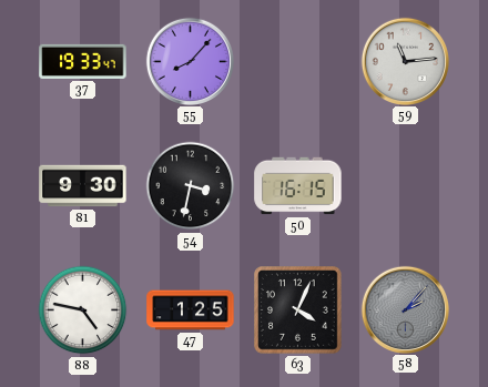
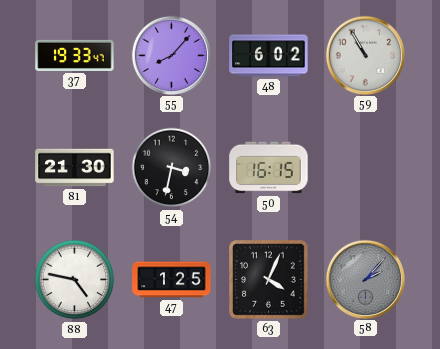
48: none -> 6:02 (269, 56)
59: 11:14 -> 10:55 (365, 55)
81: 9:30 -> 21:30 (75, 168)
